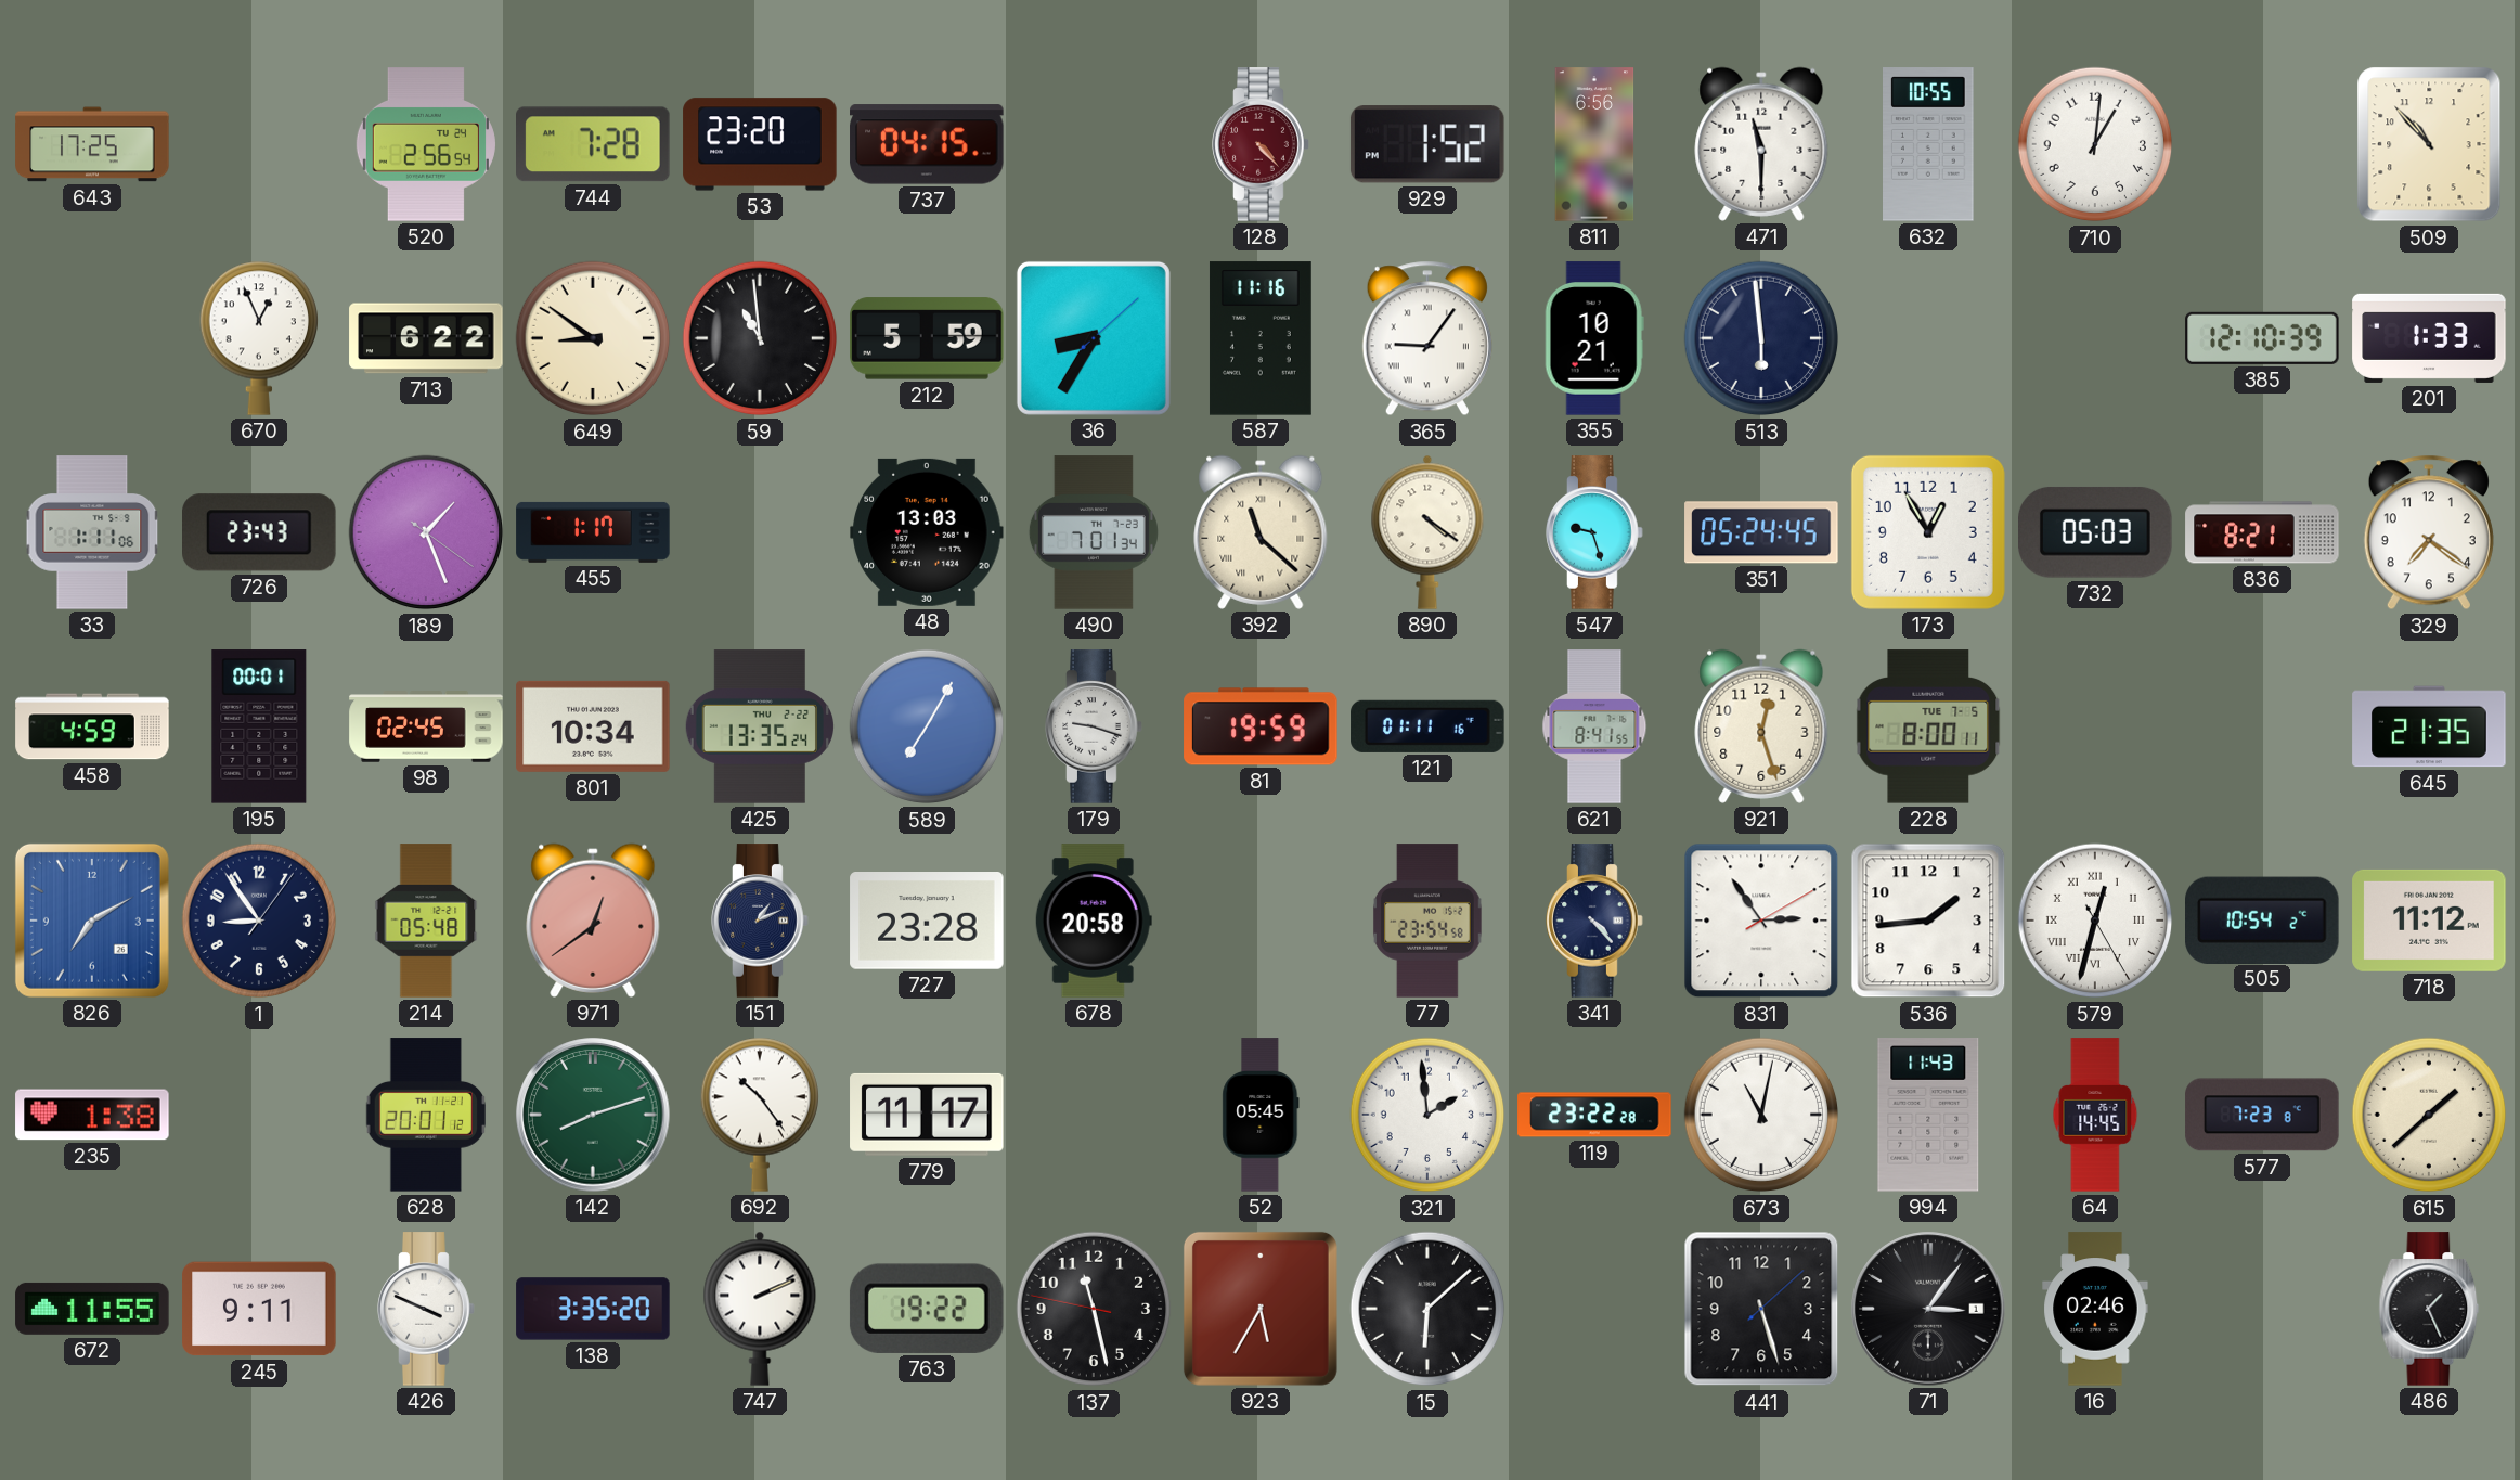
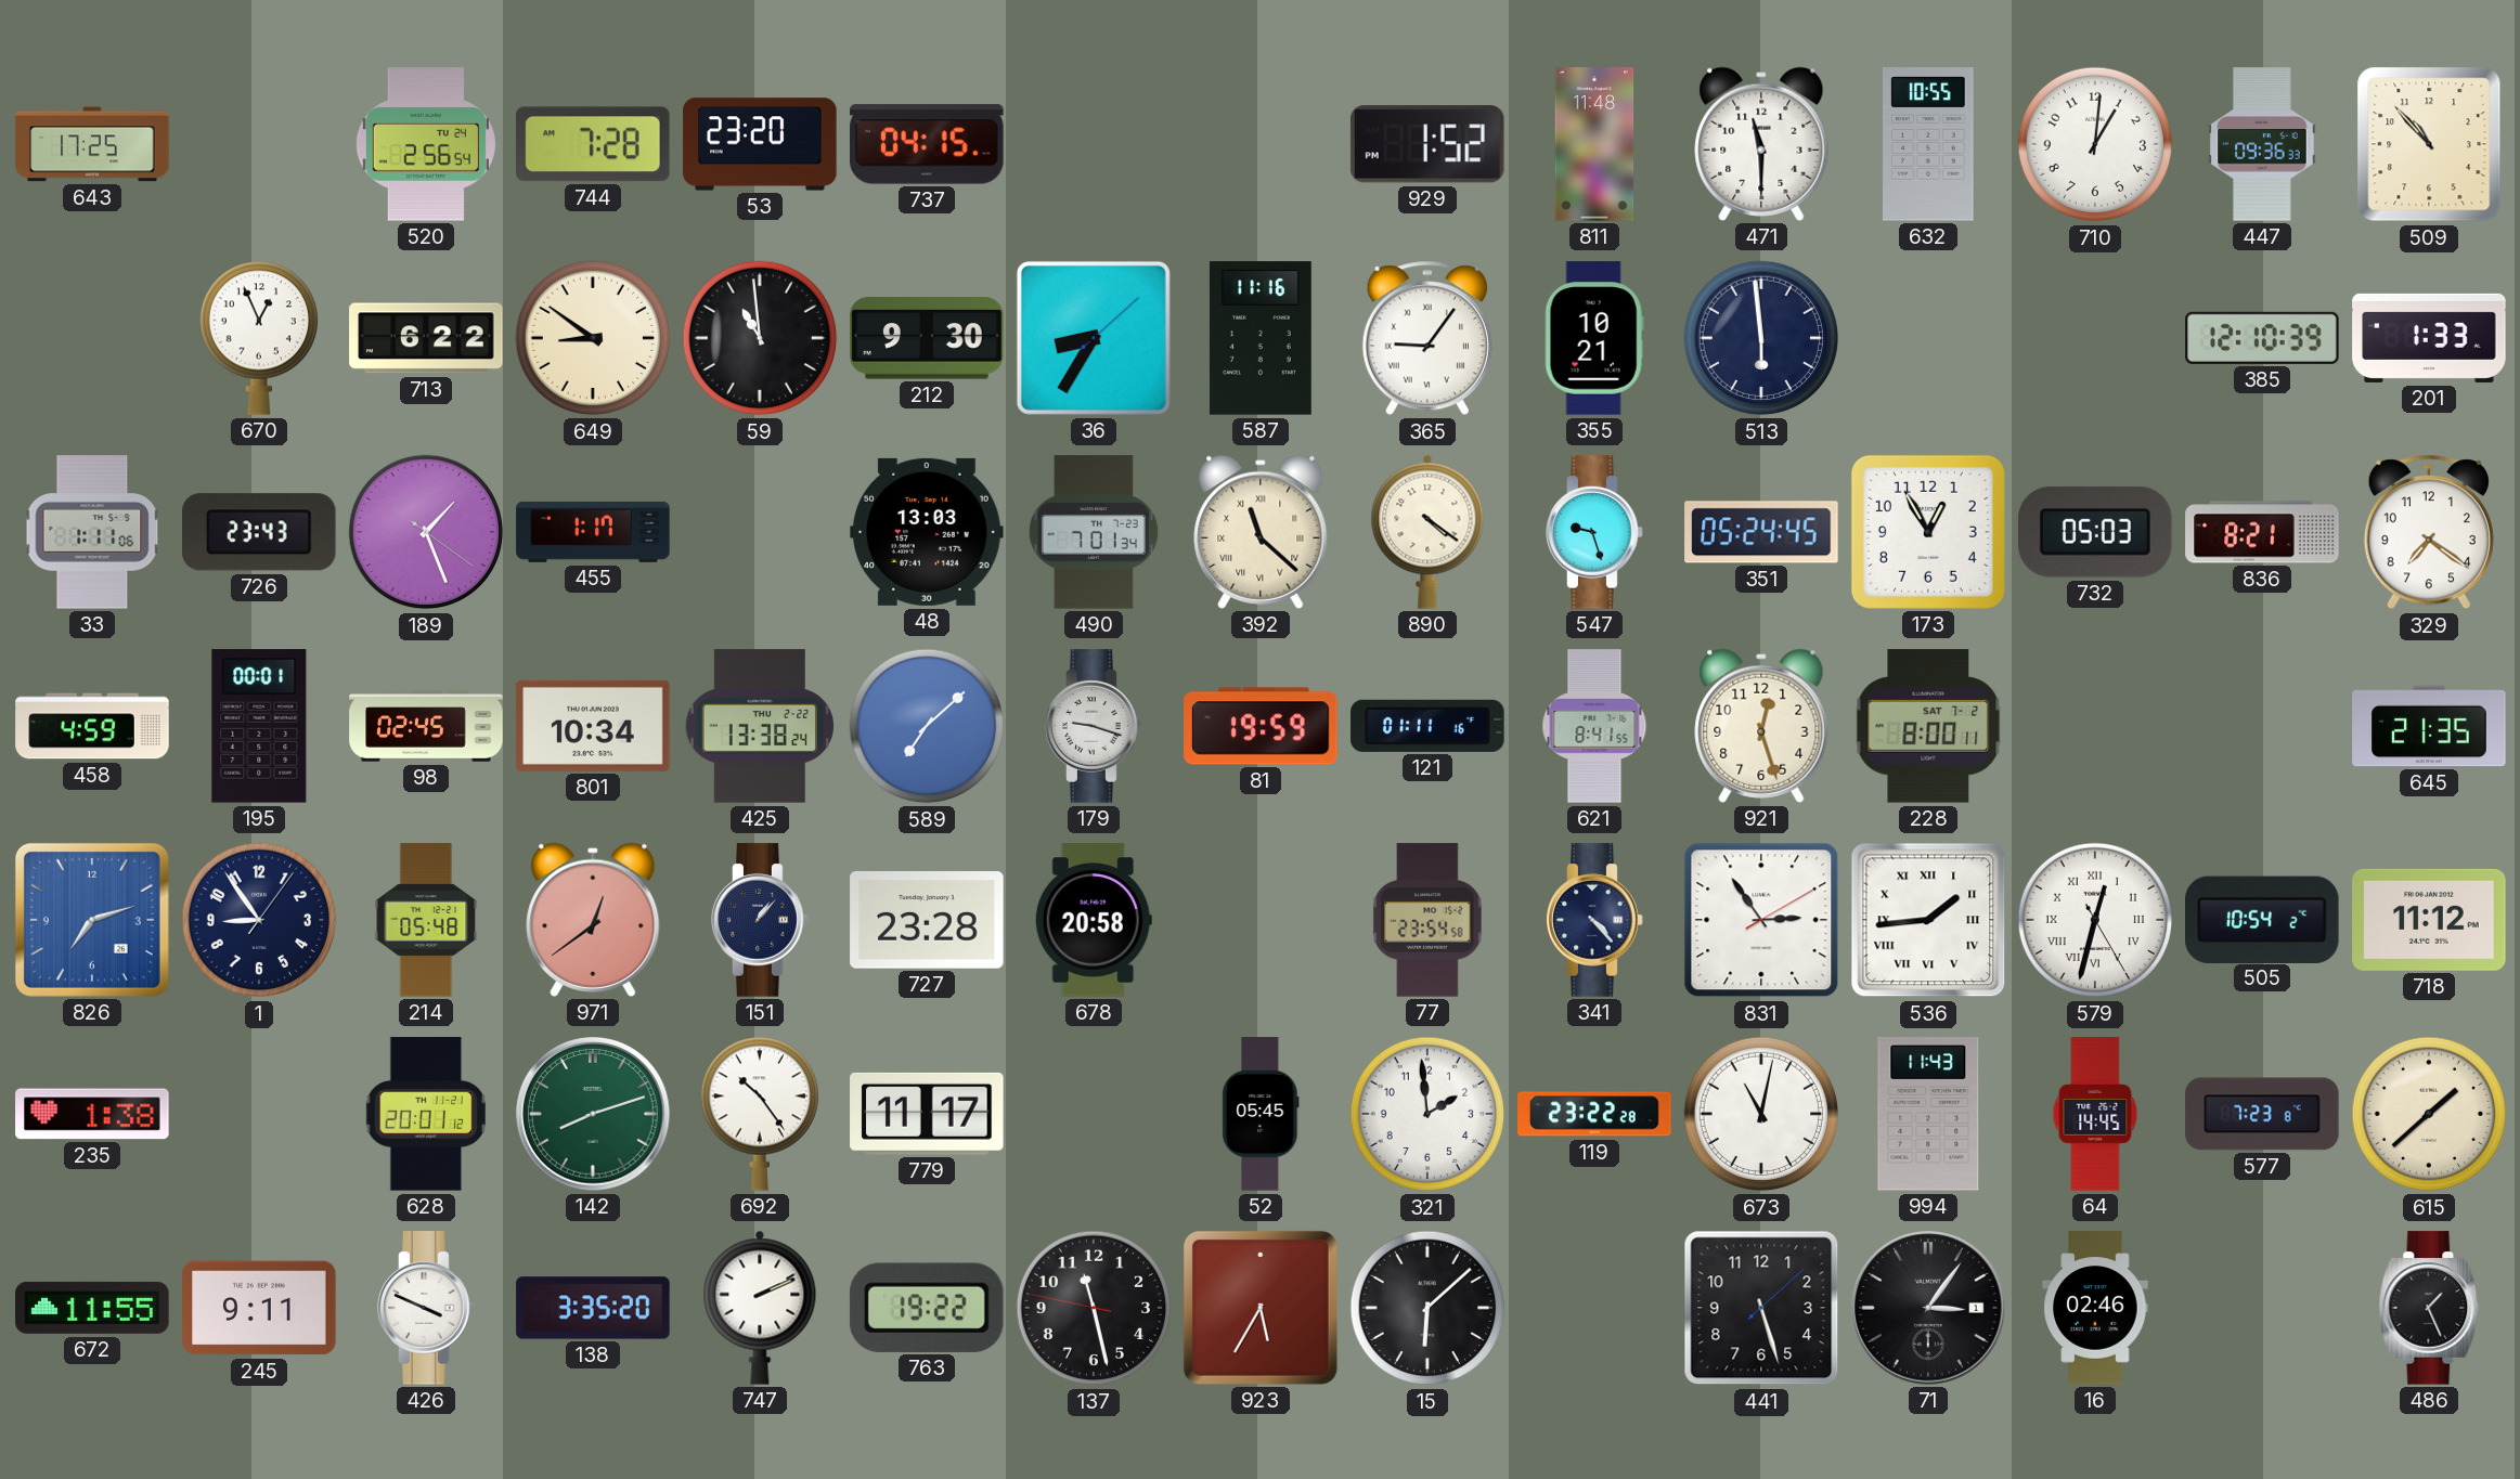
128: 4:23 -> none (1261, 144)
811: 6:56 -> 11:48 (1594, 144)
447: none -> 09:36 (2262, 144)
212: 5:59 -> 9:30 (927, 338)
425: 13:35 -> 13:38 (759, 726)
589: 7:05 -> 7:08 (927, 726)
228 date: TUE 7-5 -> SAT 7-2 (1928, 726)
826: 7:10 -> 7:12 (92, 920)
151: 1:11 -> 1:07 (760, 920)
536 numerals: Arabic -> Roman (1928, 920)
